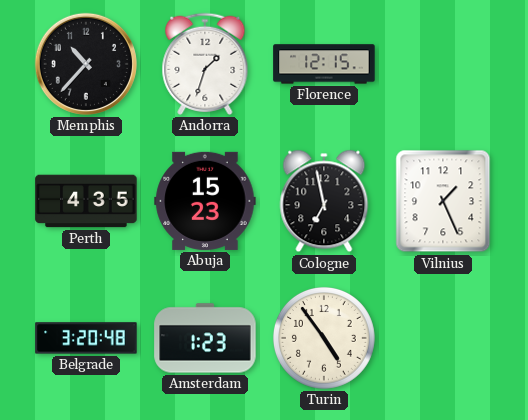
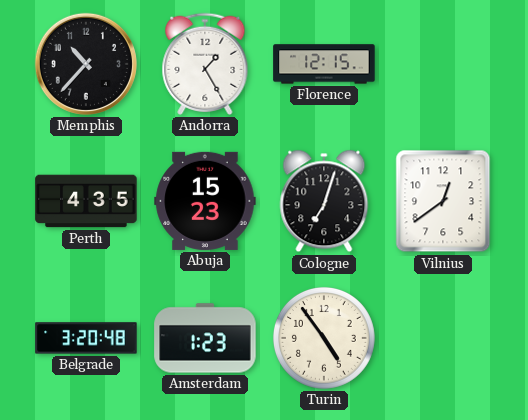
Andorra: 1:33 -> 1:25 (205, 64)
Cologne: 6:58 -> 7:03 (324, 201)
Vilnius: 1:26 -> 12:39 (443, 201)
